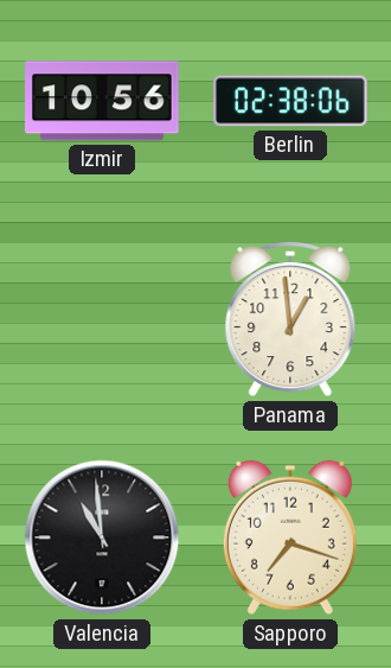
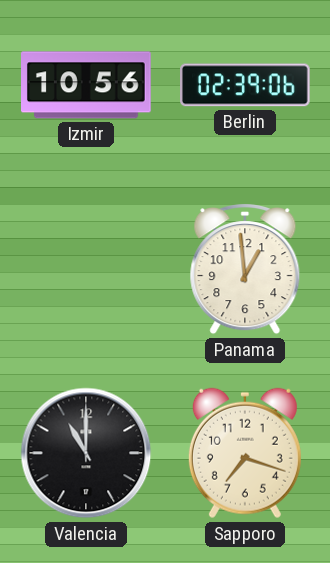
Berlin: 02:38 -> 02:39 (246, 85)
Valencia: 10:59 -> 11:00 (86, 453)
